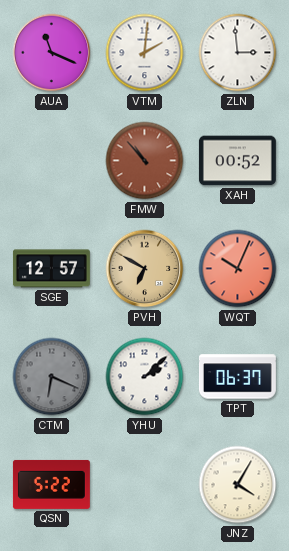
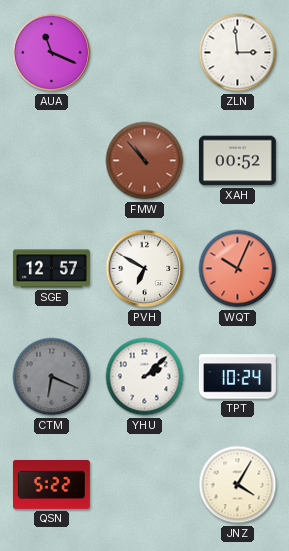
VTM: 2:01 -> none (145, 53)
PVH dial: champagne -> white (145, 269)
TPT: 06:37 -> 10:24 (237, 377)
